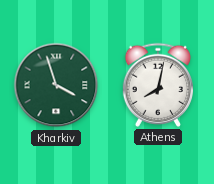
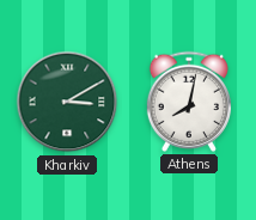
Kharkiv: 3:57 -> 3:10 (67, 102)
